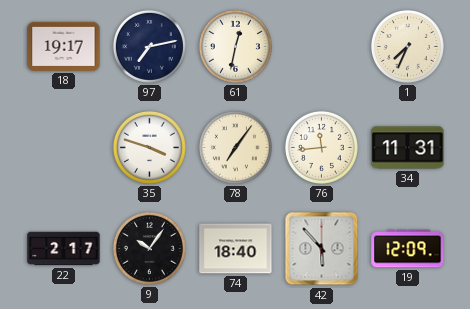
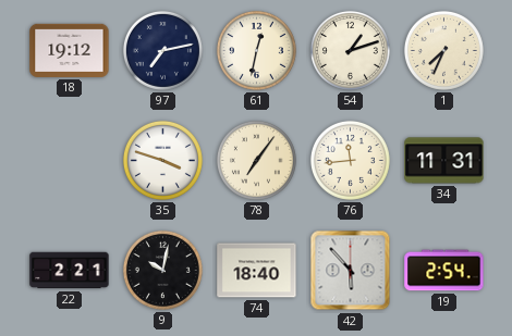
18: 19:17 -> 19:12 (70, 50)
54: none -> 1:12 (350, 50)
22: 2:17 -> 2:21 (70, 271)
9: 10:06 -> 10:02 (162, 270)
19: 12:09 -> 2:54 (444, 271)
